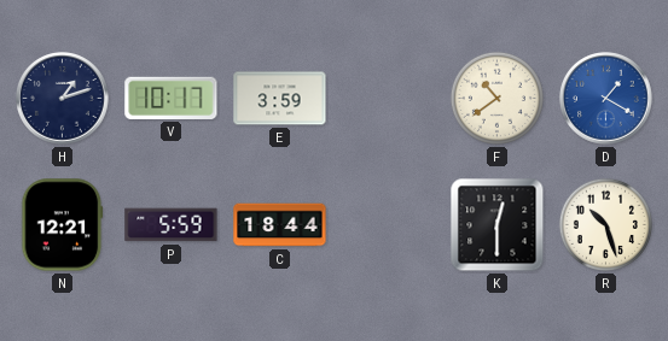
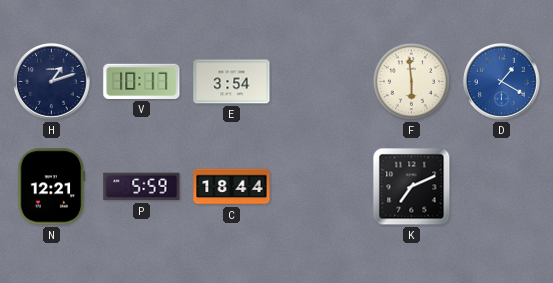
E: 3:59 -> 3:54 (232, 82)
F: 10:39 -> 5:59 (411, 81)
K: 12:30 -> 7:11 (412, 187)
R: 10:27 -> none (605, 224)
